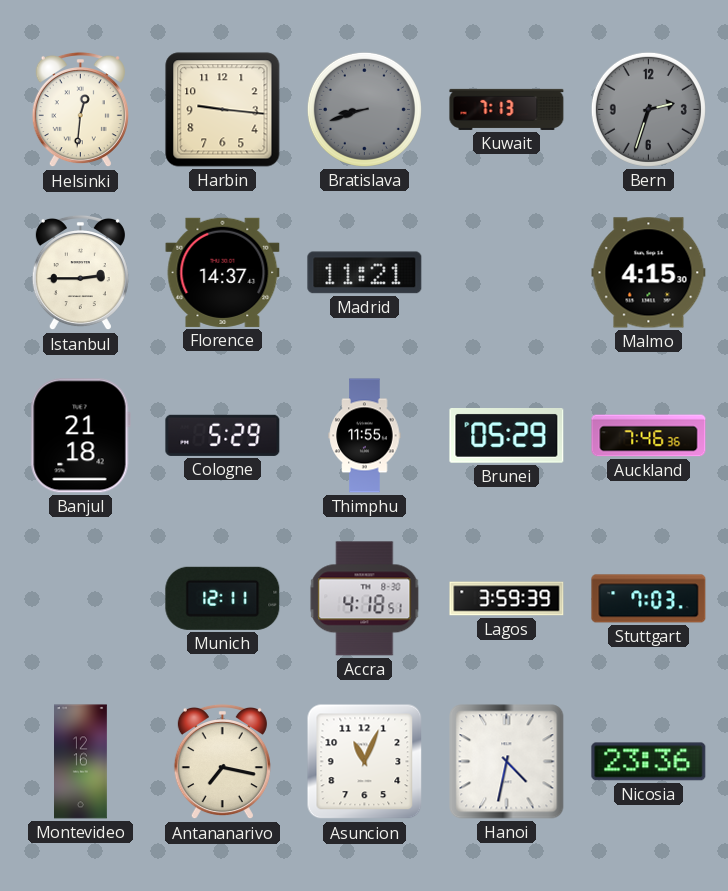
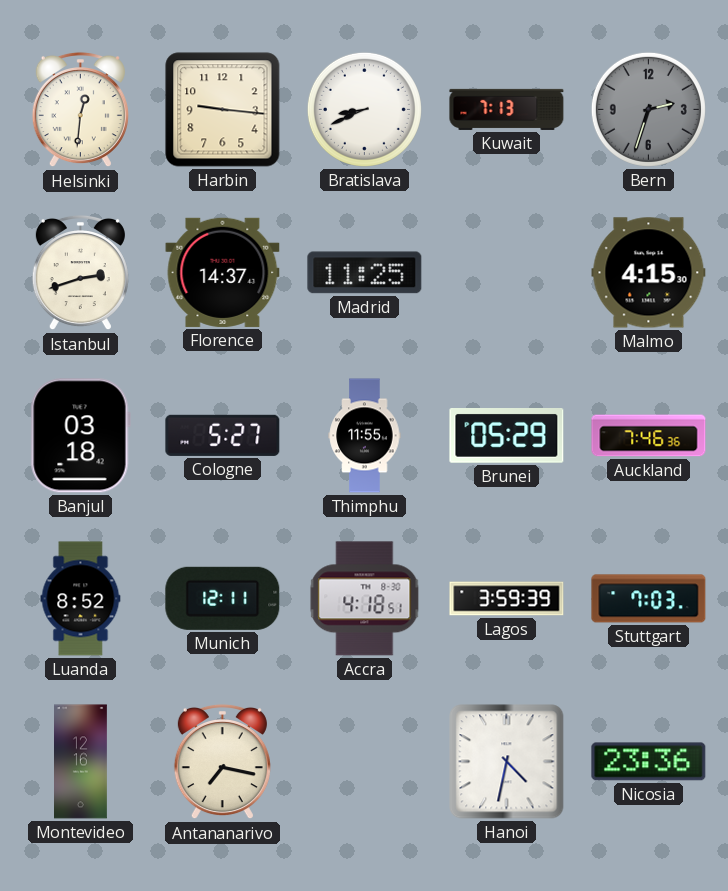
Bratislava: 8:42 -> 8:41 (364, 109)
Bratislava dial: grey -> white (364, 109)
Istanbul: 2:45 -> 2:42 (80, 273)
Madrid: 11:21 -> 11:25 (365, 273)
Banjul: 21:18 -> 03:18 (80, 436)
Cologne: 5:29 -> 5:27 (223, 435)
Luanda: none -> 8:52 (81, 599)
Asuncion: 11:04 -> none (365, 762)
